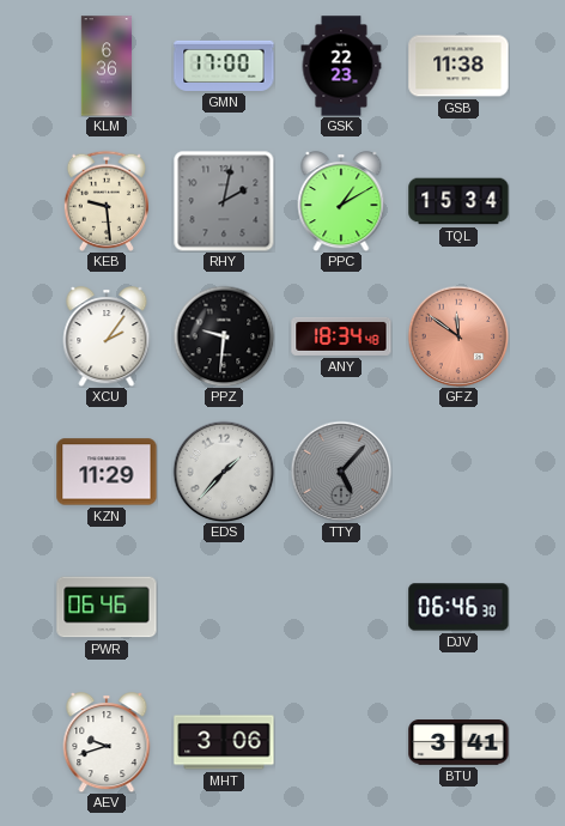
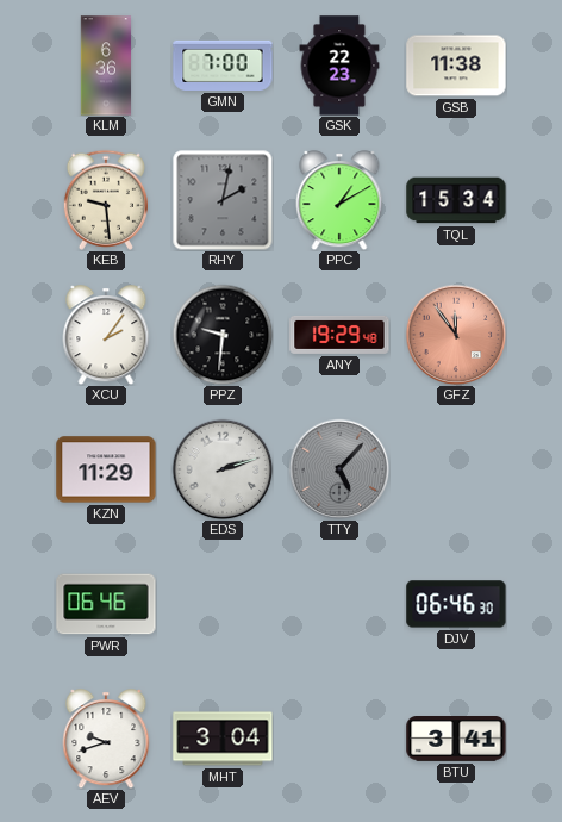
GMN: 17:00 -> 7:00 (223, 66)
ANY: 18:34 -> 19:29 (339, 335)
GFZ: 11:51 -> 11:54 (456, 335)
EDS: 1:37 -> 2:12 (223, 469)
MHT: 3:06 -> 3:04 (223, 739)
